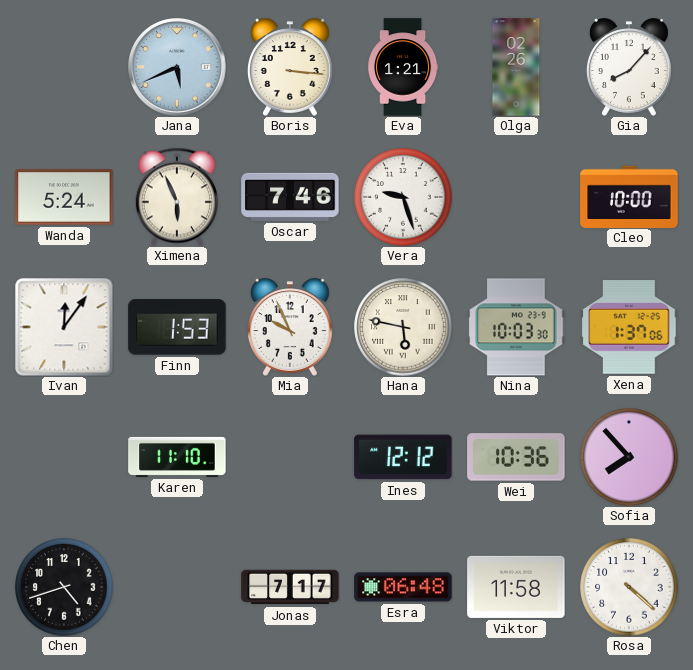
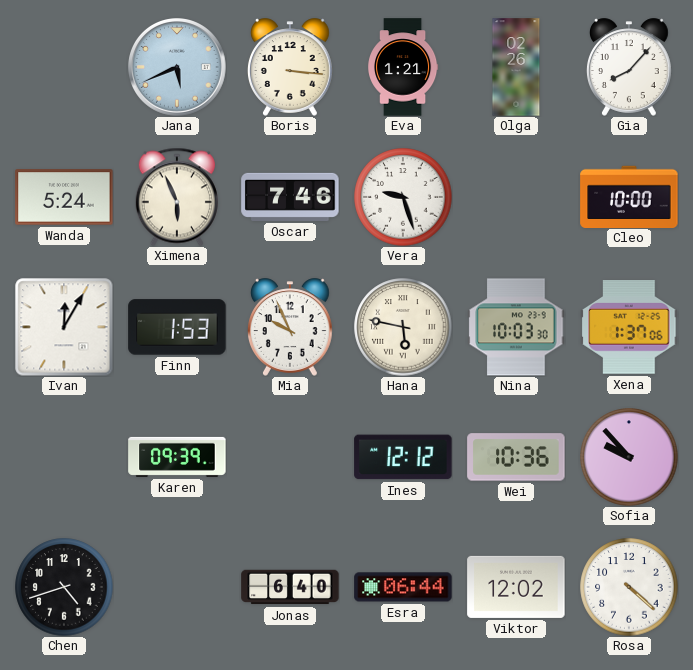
Ivan: 12:06 -> 12:05 (64, 327)
Karen: 11:10 -> 09:39 (177, 457)
Sofia: 7:53 -> 9:53 (629, 457)
Jonas: 7:17 -> 6:40 (290, 587)
Esra: 06:48 -> 06:44 (403, 587)
Viktor: 11:58 -> 12:02 (516, 587)
